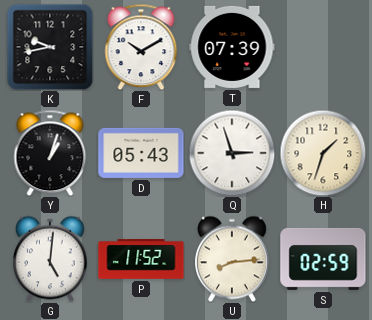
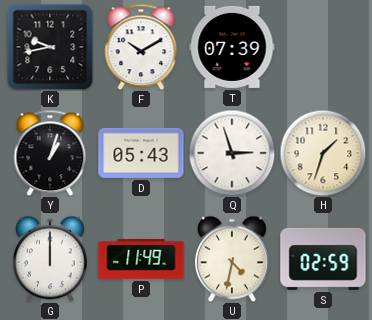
G: 5:01 -> 12:00 (51, 259)
P: 11:52 -> 11:49 (141, 259)
U: 8:14 -> 4:32 (233, 259)
